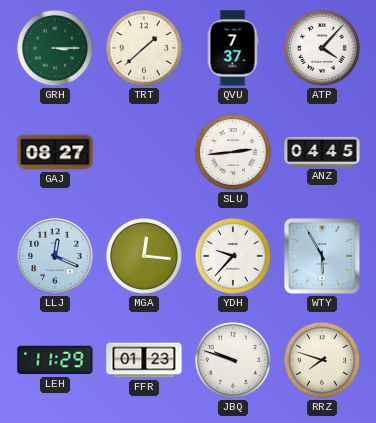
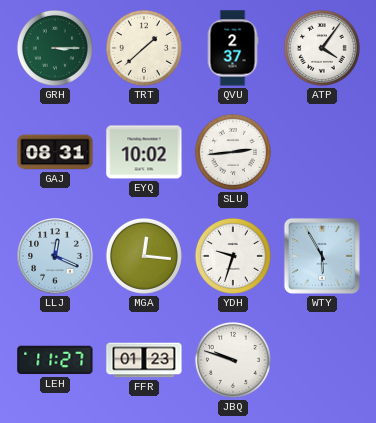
QVU: 7:37 -> 2:37 (233, 48)
ATP: 4:07 -> 4:06 (322, 48)
GAJ: 08:27 -> 08:31 (55, 152)
EYQ: none -> 10:02 (144, 152)
ANZ: 04:45 -> none (322, 152)
YDH: 9:37 -> 9:33 (233, 256)
LEH: 11:29 -> 11:27 (55, 360)
RRZ: 7:48 -> none (322, 360)
